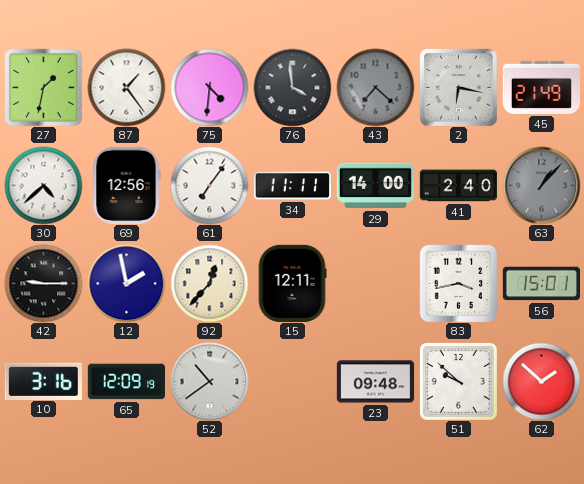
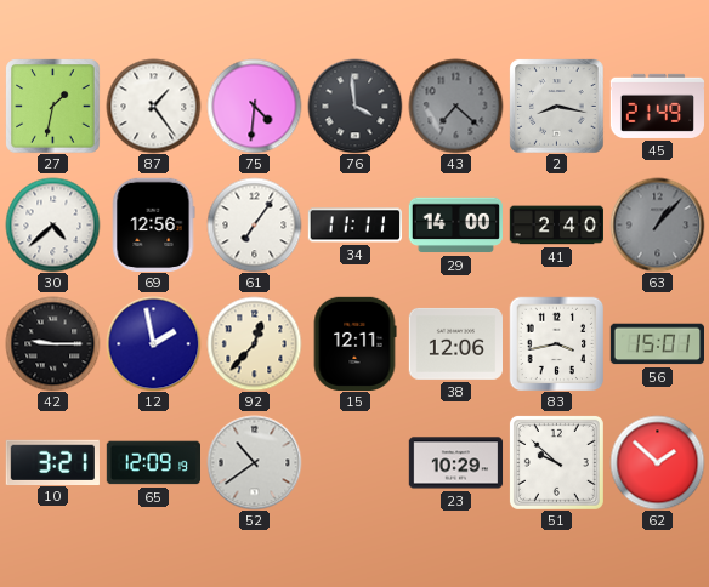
2: 6:17 -> 8:17 (556, 106)
38: none -> 12:06 (455, 343)
10: 3:16 -> 3:21 (52, 462)
23: 09:48 -> 10:29 (455, 463)
